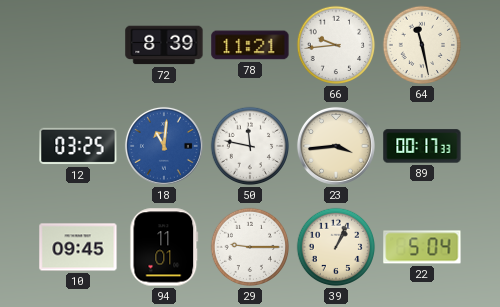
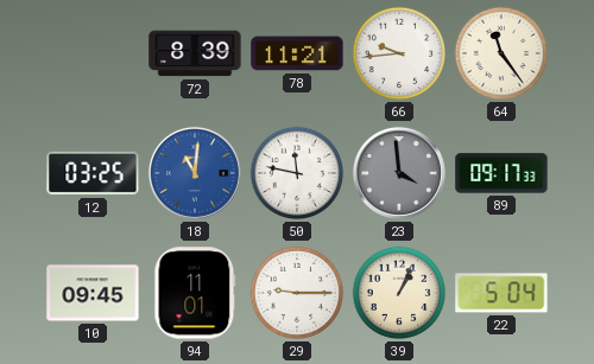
64: 11:28 -> 11:24 (501, 53)
23: 3:44 -> 3:59 (399, 173)
23 dial: cream -> grey (399, 173)
89: 00:17 -> 09:17 (501, 173)
